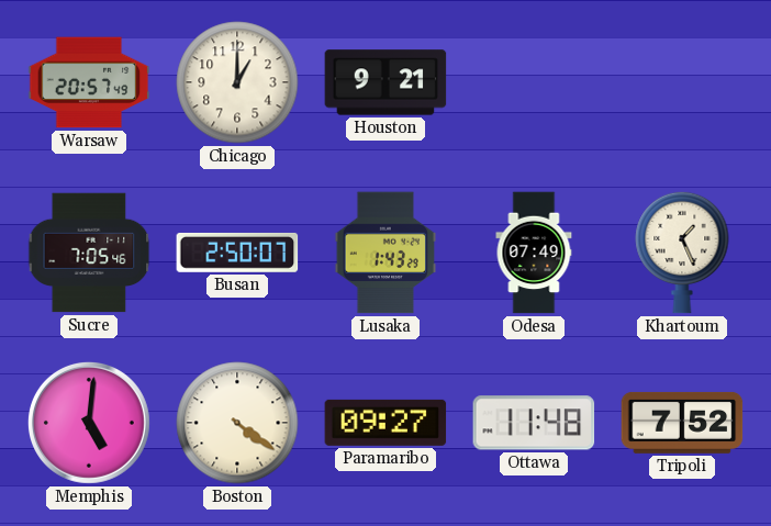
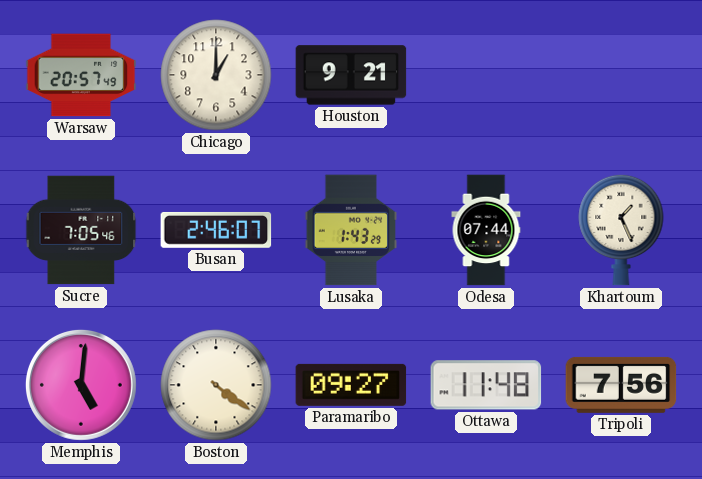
Busan: 2:50 -> 2:46 (216, 230)
Odesa: 07:49 -> 07:44 (486, 230)
Tripoli: 7:52 -> 7:56 (621, 385)
